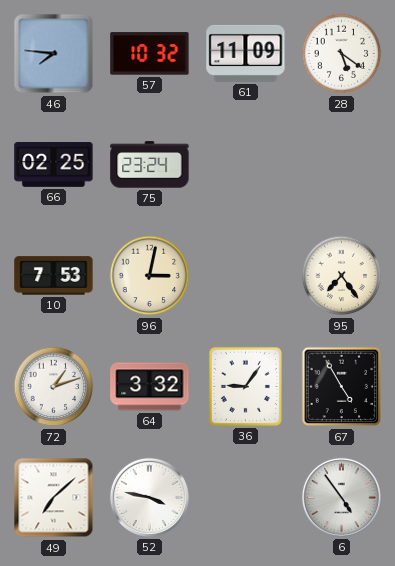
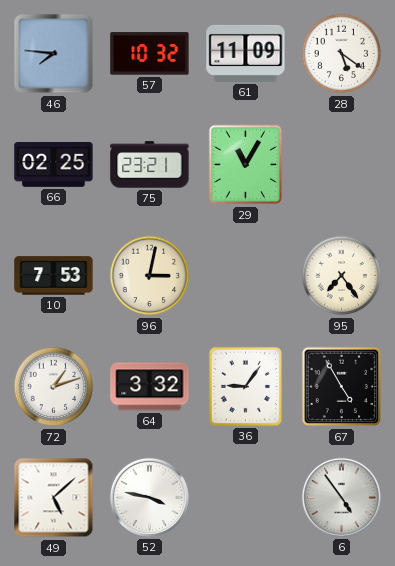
75: 23:24 -> 23:21 (150, 165)
29: none -> 11:05 (246, 165)
49: 7:08 -> 5:08 (54, 498)
